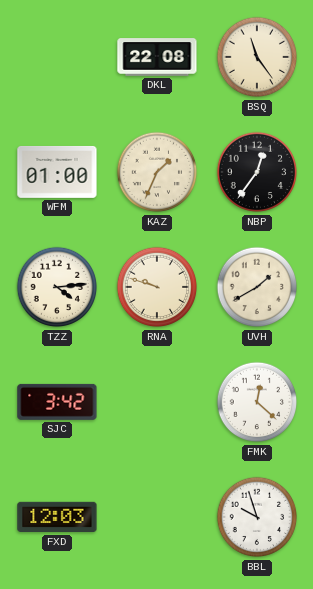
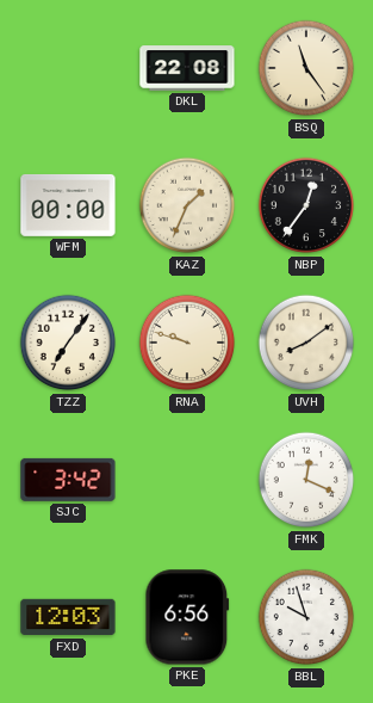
WFM: 01:00 -> 00:00 (68, 205)
TZZ: 4:14 -> 7:06 (68, 343)
UVH: 1:40 -> 8:09 (306, 343)
FMK: 12:22 -> 12:19 (306, 480)
PKE: none -> 6:56 (187, 617)
